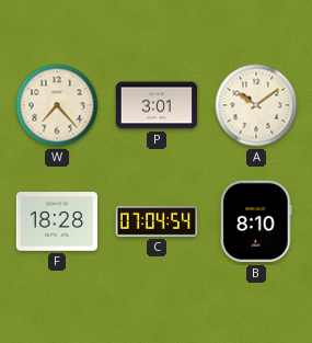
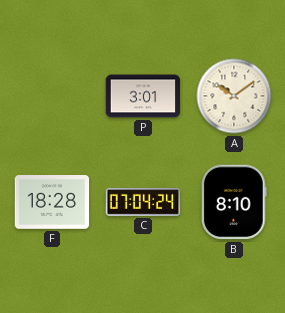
W: 7:23 -> none (57, 105)
C: 07:04:54 -> 07:04:24 (143, 202)
